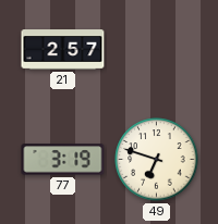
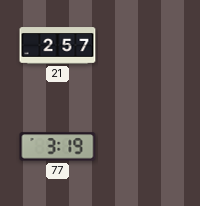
49: 6:48 -> none (157, 160)
